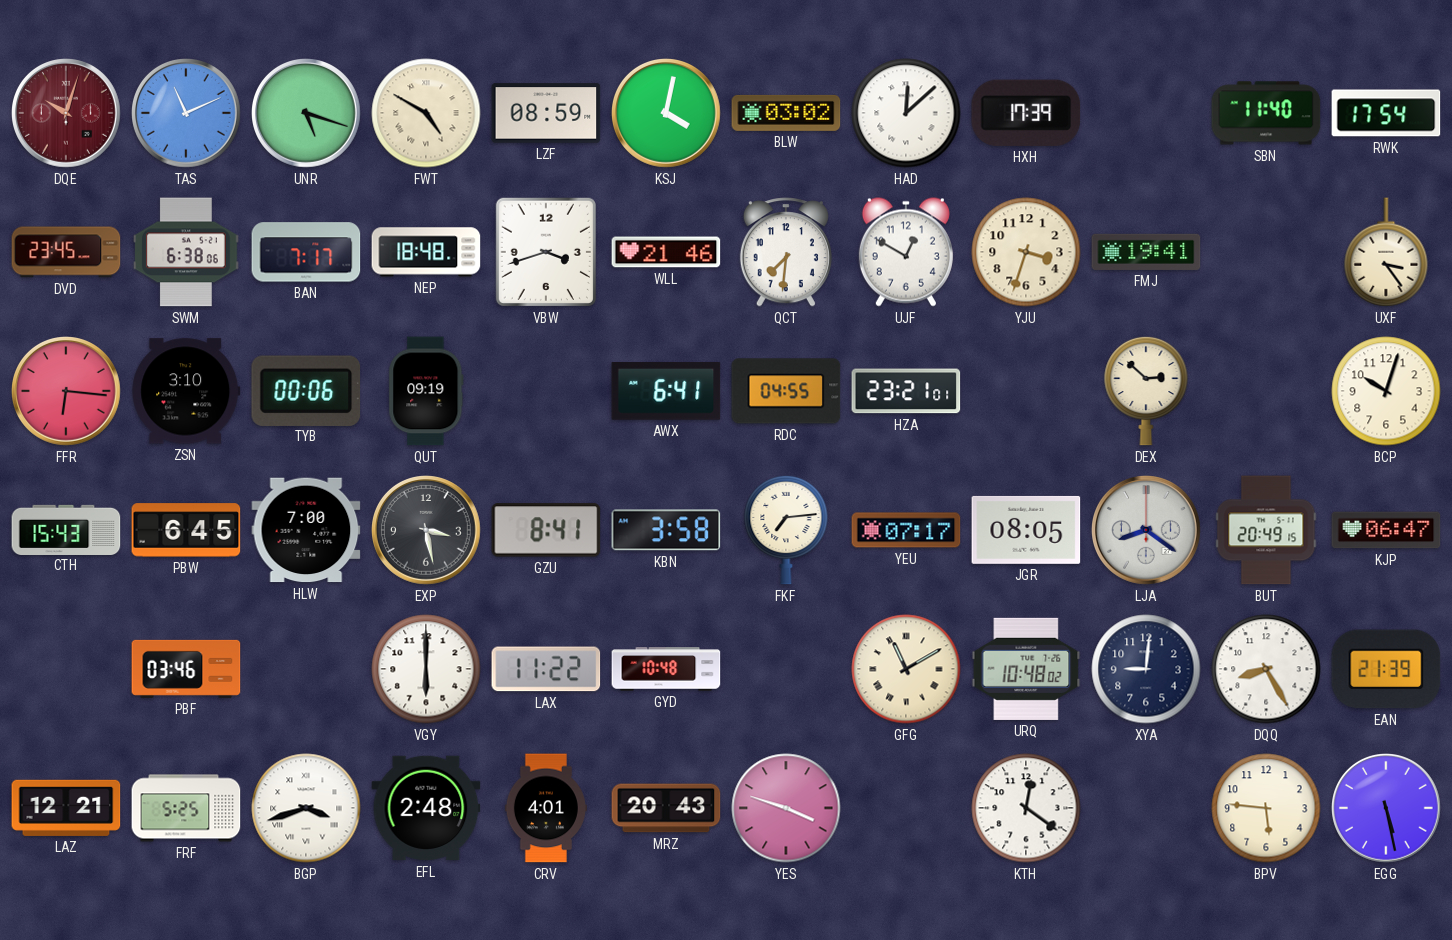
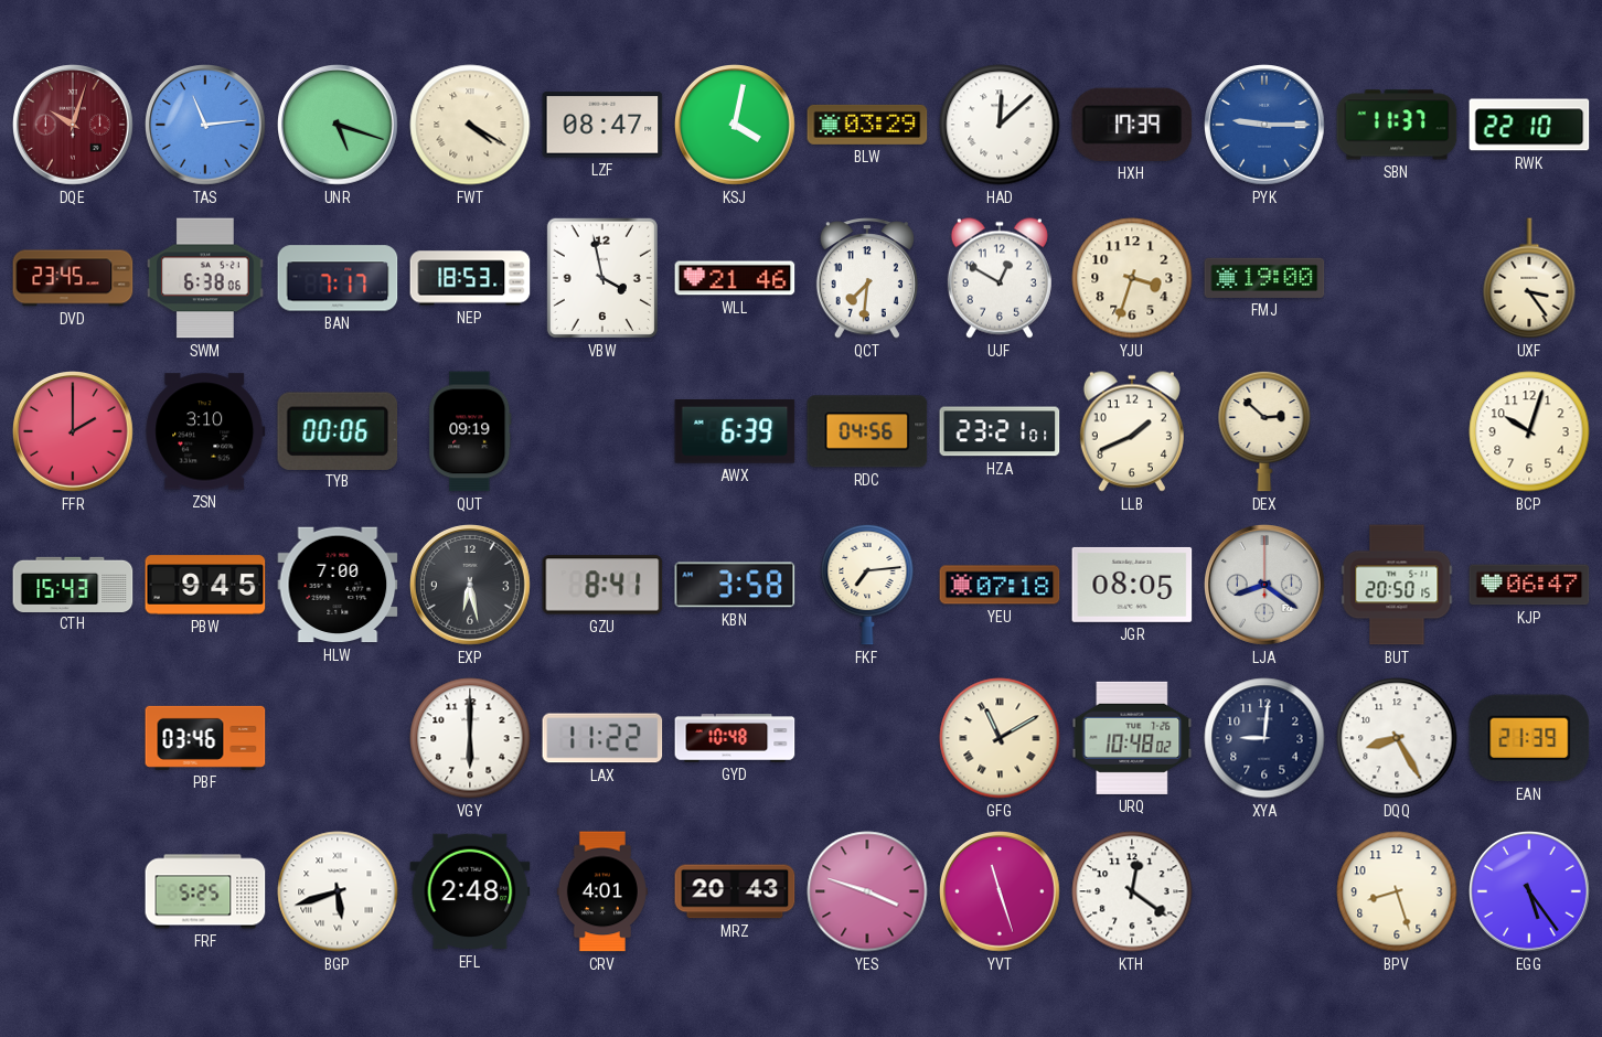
TAS: 11:11 -> 11:14 (206, 126)
FWT: 4:50 -> 4:20 (470, 125)
LZF: 08:59 -> 08:47 (602, 125)
BLW: 03:02 -> 03:29 (867, 125)
PYK: none -> 9:15 (1265, 126)
SBN: 11:40 -> 11:37 (1397, 125)
RWK: 17:54 -> 22:10 (1529, 125)
NEP: 18:48 -> 18:53 (470, 278)
VBW: 3:42 -> 3:58 (602, 278)
FMJ: 19:41 -> 19:00 (1264, 278)
FFR: 6:16 -> 2:00 (74, 432)
AWX: 6:41 -> 6:39 (735, 432)
RDC: 04:55 -> 04:56 (867, 431)
LLB: none -> 1:41 (1132, 431)
PBW: 6:45 -> 9:45 (205, 585)
EXP: 3:28 -> 6:28 (471, 586)
YEU: 07:17 -> 07:18 (1000, 585)
BUT: 20:49 -> 20:50 (1397, 585)
LAZ: 12:21 -> none (66, 808)
BGP: 3:42 -> 5:42 (338, 891)
YVT: none -> 11:27 (1001, 892)
BPV: 5:46 -> 8:27 (1397, 891)
EGG: 5:28 -> 5:24 (1530, 892)
